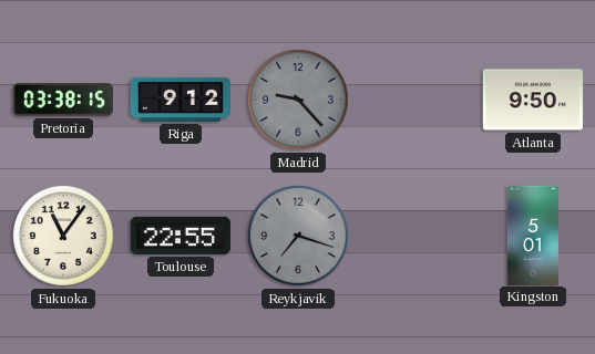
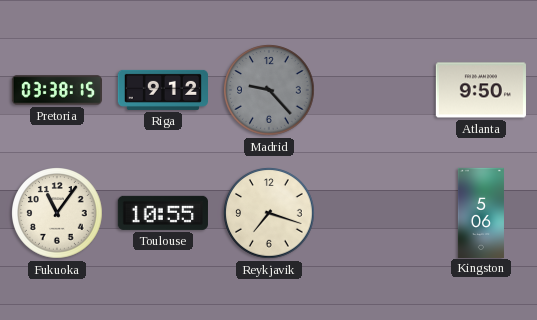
Toulouse: 22:55 -> 10:55 (163, 213)
Reykjavik dial: grey -> cream (270, 214)
Kingston: 5:01 -> 5:06 (481, 212)
